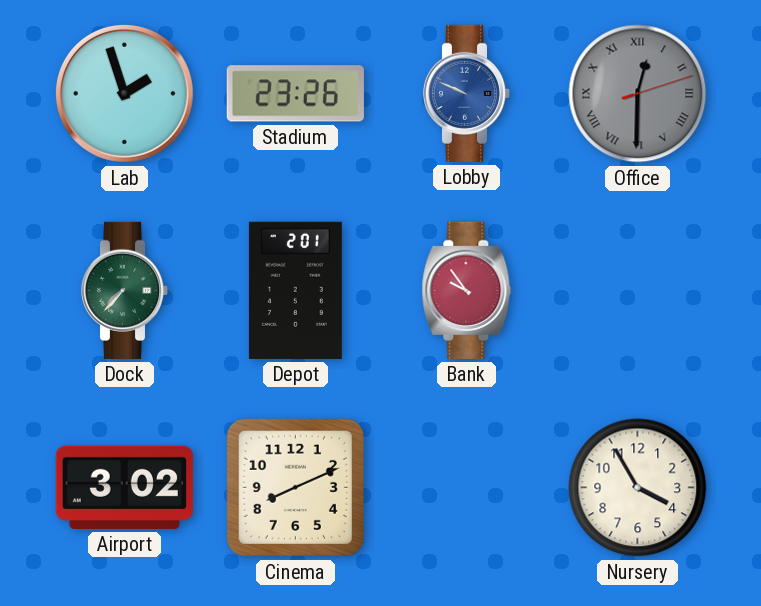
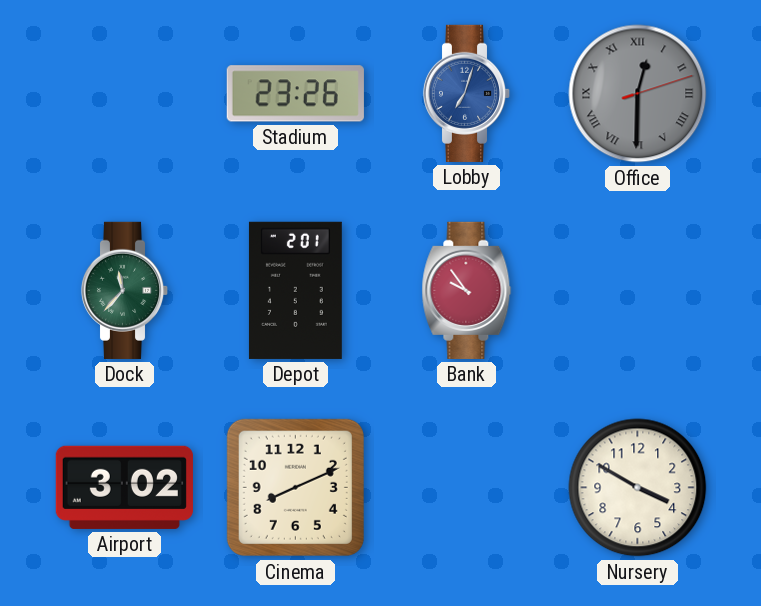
Lab: 1:57 -> none (124, 93)
Lobby: 9:49 -> 7:03 (467, 93)
Dock: 7:37 -> 11:37 (125, 290)
Nursery: 3:55 -> 3:50 (638, 488)
